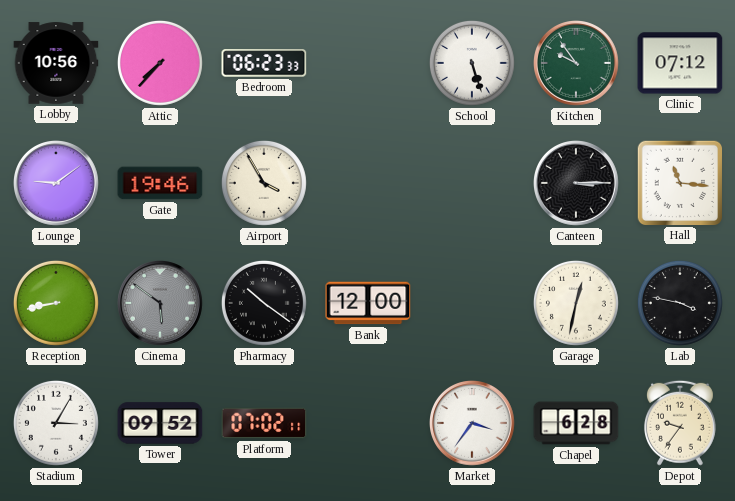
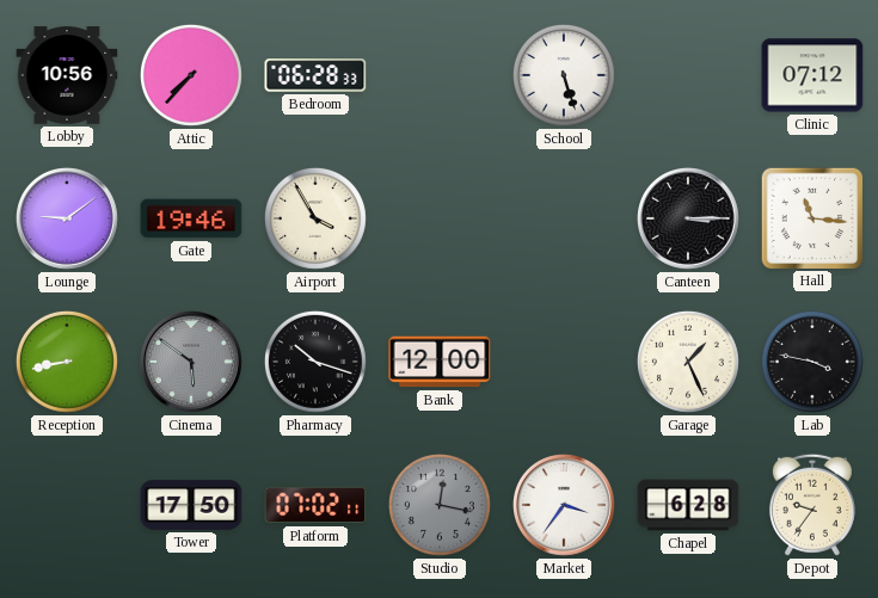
Bedroom: 06:23 -> 06:28 (315, 75)
Kitchen: 9:54 -> none (577, 64)
Pharmacy: 10:21 -> 10:18 (315, 362)
Garage: 12:32 -> 1:26 (688, 362)
Stadium: 3:05 -> none (56, 423)
Tower: 09:52 -> 17:50 (191, 505)
Studio: none -> 12:17 (440, 505)
